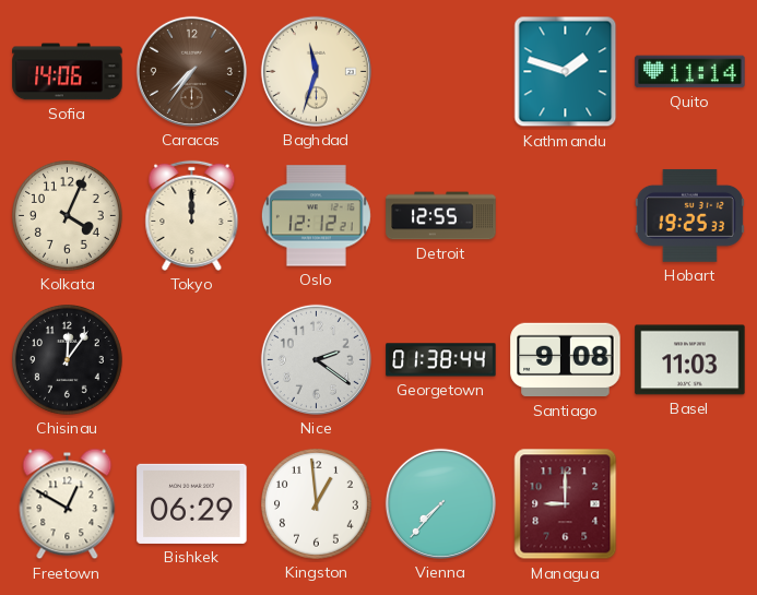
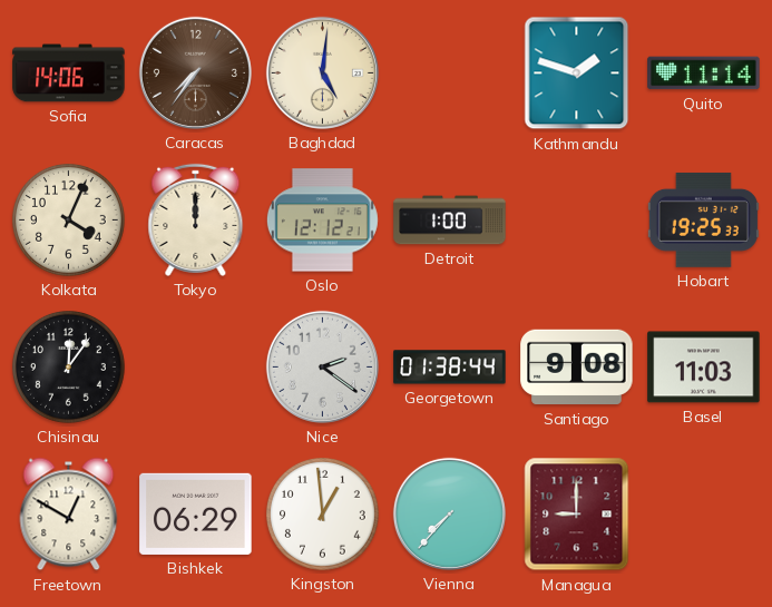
Baghdad: 11:33 -> 5:01 (322, 72)
Detroit: 12:55 -> 1:00 (450, 221)
